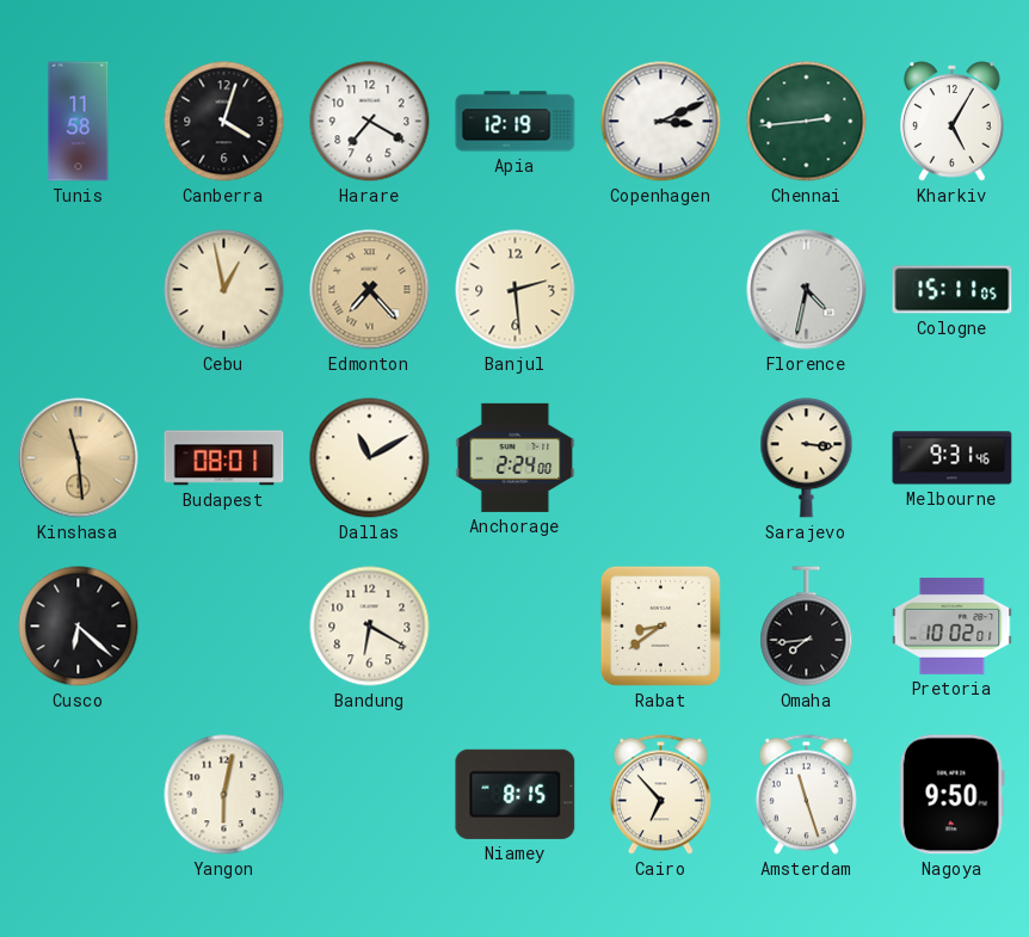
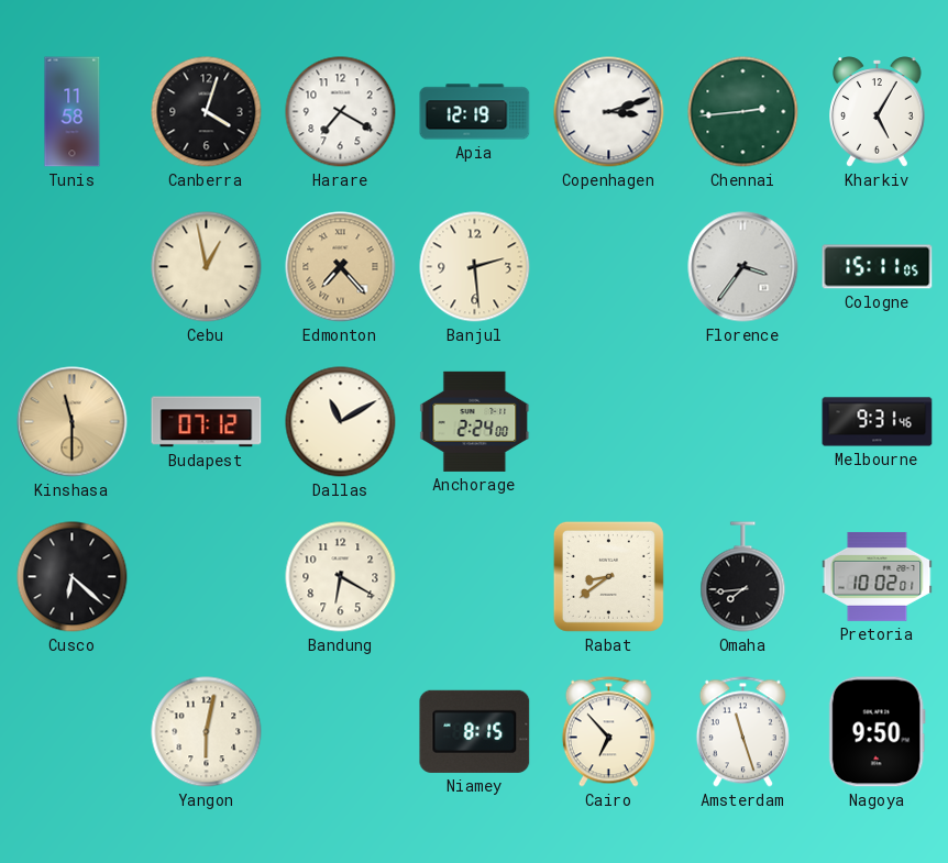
Copenhagen: 3:11 -> 3:12 (609, 112)
Florence: 4:32 -> 3:36 (743, 267)
Kinshasa: 11:29 -> 11:30 (73, 422)
Budapest: 08:01 -> 07:12 (207, 422)
Sarajevo: 3:16 -> none (807, 458)
